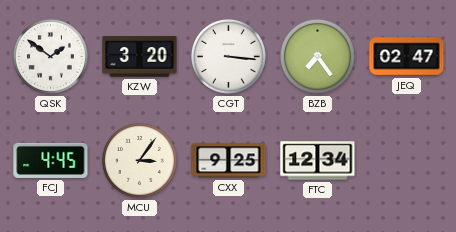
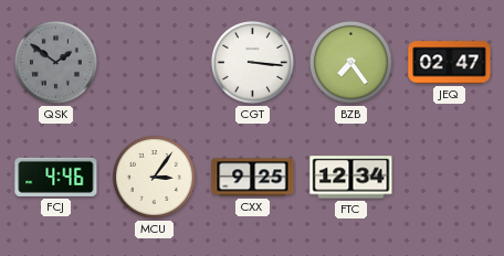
QSK dial: white -> grey (55, 62)
KZW: 3:20 -> none (140, 57)
FCJ: 4:45 -> 4:46 (56, 177)
